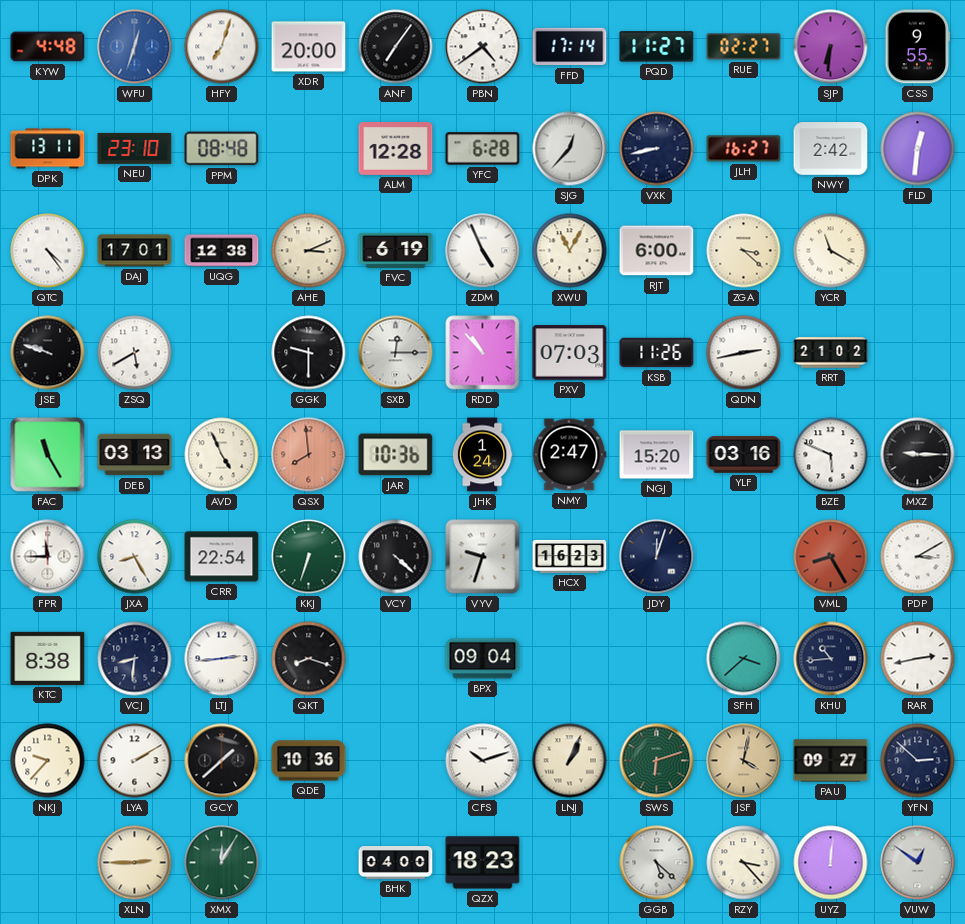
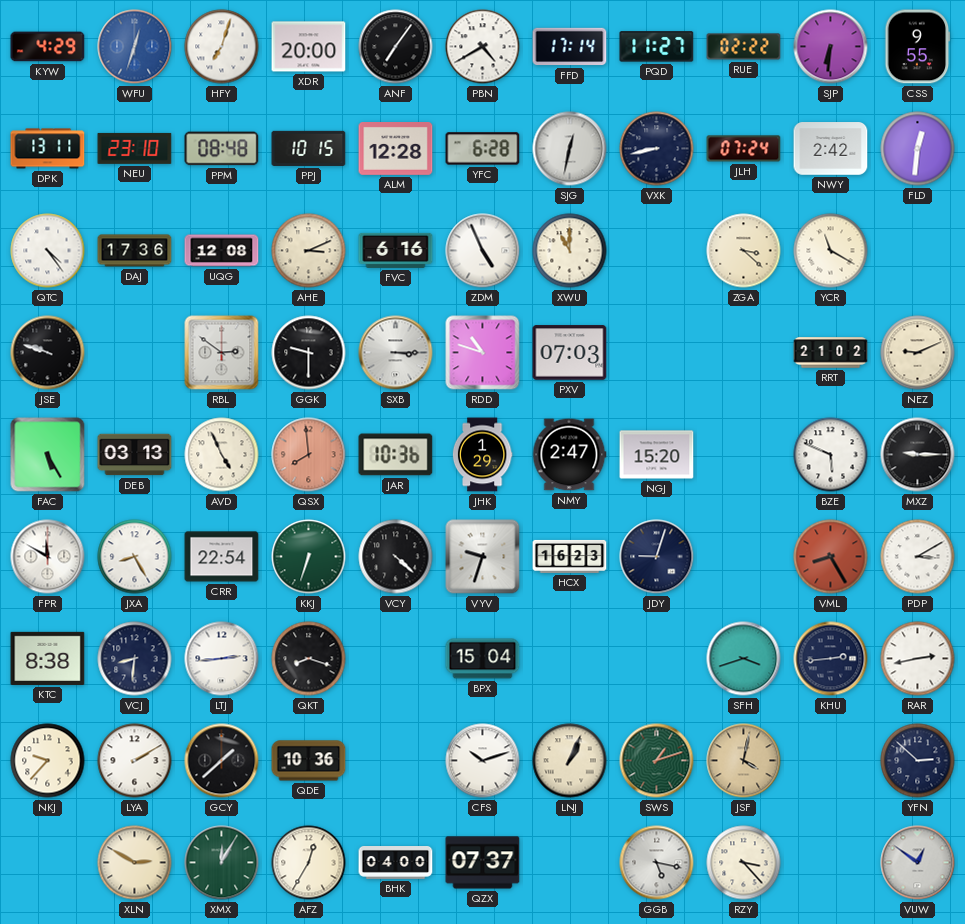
KYW: 4:48 -> 4:29 (48, 47)
PBN: 4:39 -> 4:40 (483, 47)
RUE: 02:27 -> 02:22 (744, 47)
PPJ: none -> 10:15 (309, 148)
SJG: 12:37 -> 12:32 (570, 149)
JLH: 16:27 -> 07:24 (744, 149)
DAJ: 17:01 -> 17:36 (135, 251)
UQG: 12:38 -> 12:08 (222, 251)
FVC: 6:19 -> 6:16 (396, 250)
XWU: 11:05 -> 11:00 (570, 251)
RJT: 6:00 -> none (657, 251)
ZSQ: 5:40 -> none (135, 353)
RBL: none -> 2:51 (222, 353)
SXB: 12:15 -> 3:15 (396, 353)
RDD: 10:53 -> 10:48 (483, 353)
KSB: 11:26 -> none (657, 353)
QDN: 2:43 -> none (744, 353)
NEZ: none -> 9:11 (918, 353)
FAC: 11:25 -> 5:25 (48, 455)
JHK: 1:24 -> 1:29 (482, 455)
YLF: 03:16 -> none (744, 455)
FPR: 11:45 -> 11:50 (48, 557)
JDY: 12:03 -> 9:03 (657, 557)
BPX: 09:04 -> 15:04 (483, 659)
SFH: 3:38 -> 3:42 (744, 659)
KHU: 10:44 -> 2:44 (831, 659)
SWS: 6:12 -> 1:12 (657, 761)
PAU: 09:27 -> none (831, 761)
XLN: 2:45 -> 2:50 (135, 863)
AFZ: none -> 12:35 (309, 863)
QZX: 18:23 -> 07:37 (483, 863)
GGB: 5:22 -> 5:17 (657, 863)
UYZ: 12:01 -> none (831, 863)
